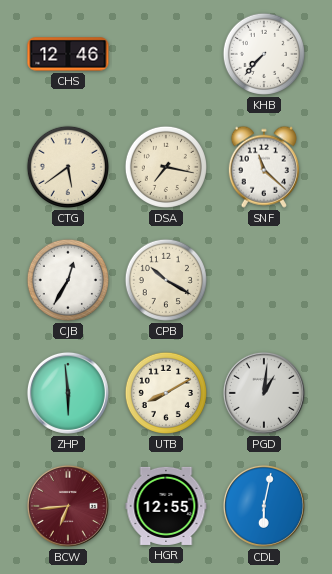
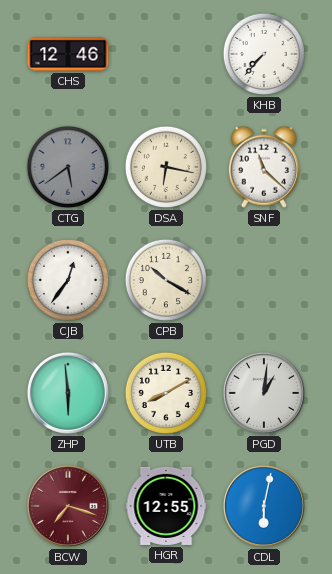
CTG dial: cream -> grey (68, 167)
DSA: 7:17 -> 6:17 (166, 167)
CJB: 12:35 -> 12:36 (68, 280)
BCW: 6:44 -> 7:18 (68, 506)
